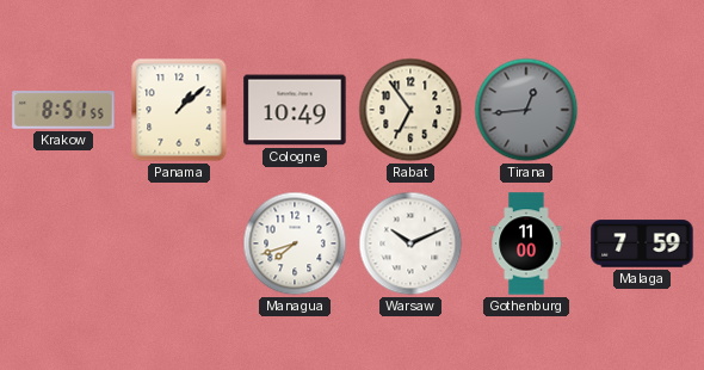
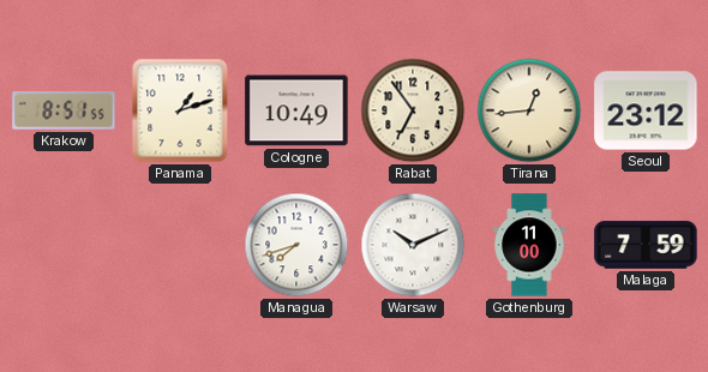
Panama: 1:08 -> 1:12 (180, 110)
Tirana dial: grey -> cream (529, 110)
Seoul: none -> 23:12 (646, 110)
